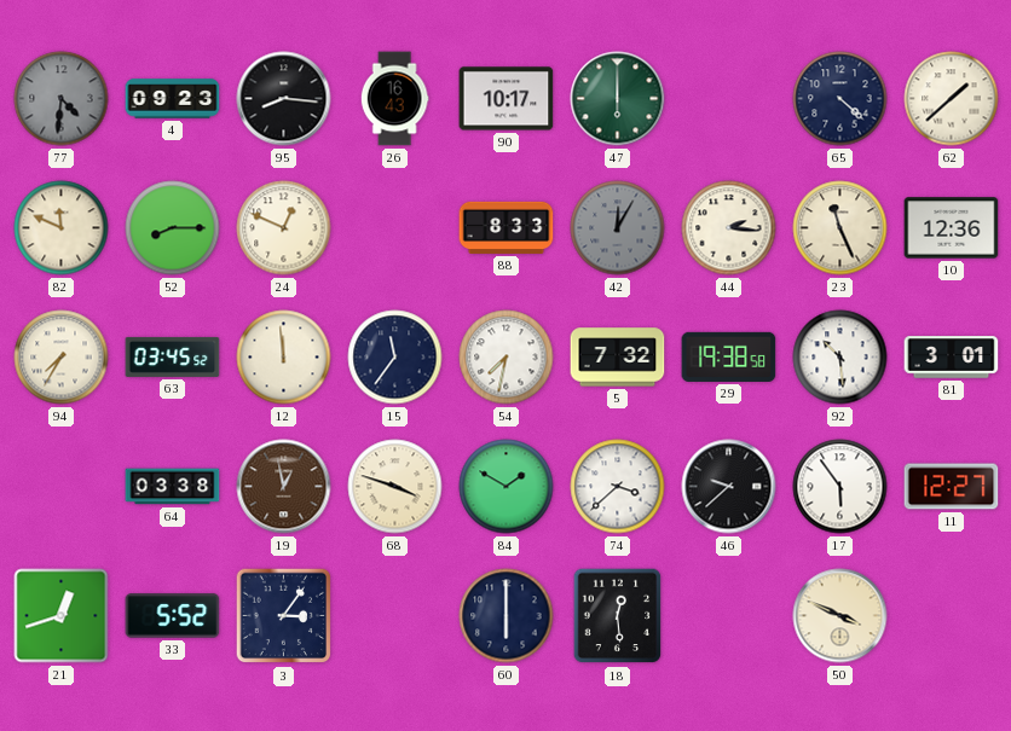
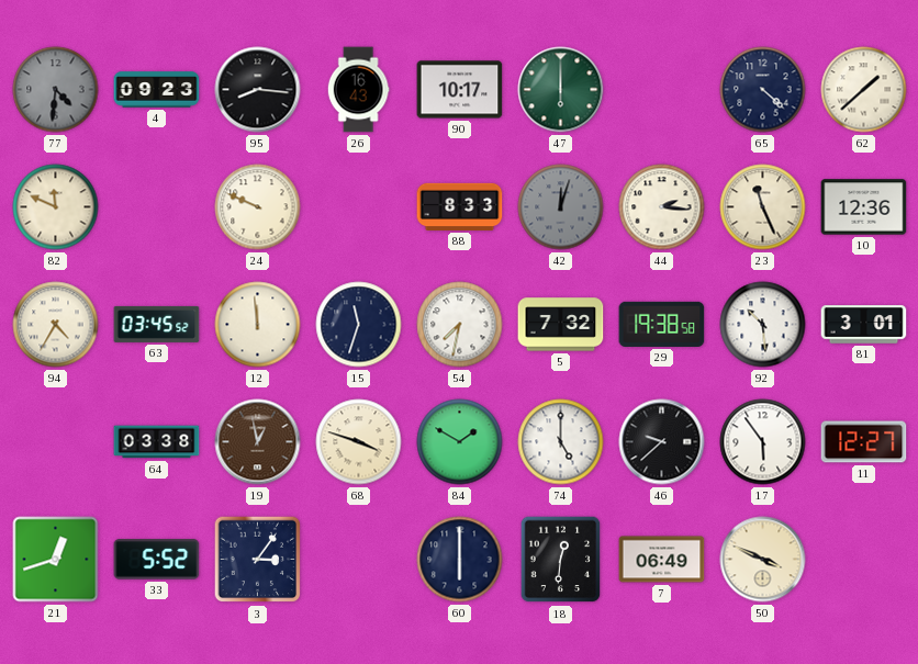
52: 8:15 -> none (173, 228)
24: 12:49 -> 9:49 (258, 207)
42: 12:05 -> 12:03 (561, 207)
94: 7:35 -> 4:35 (56, 325)
15: 11:36 -> 11:33 (359, 325)
74: 3:38 -> 5:00 (561, 442)
18: 12:29 -> 12:31 (561, 560)
7: none -> 06:49 (662, 560)
